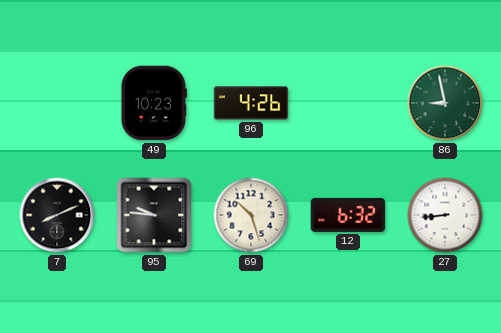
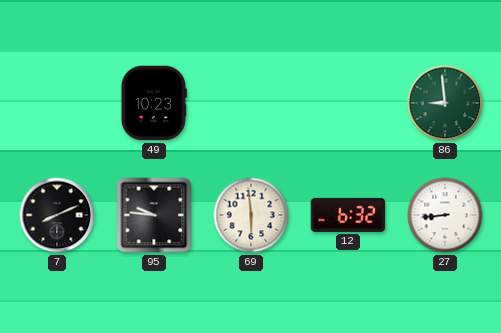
96: 4:26 -> none (251, 103)
86: 8:58 -> 8:59 (445, 103)
69: 10:27 -> 5:59 (251, 215)
